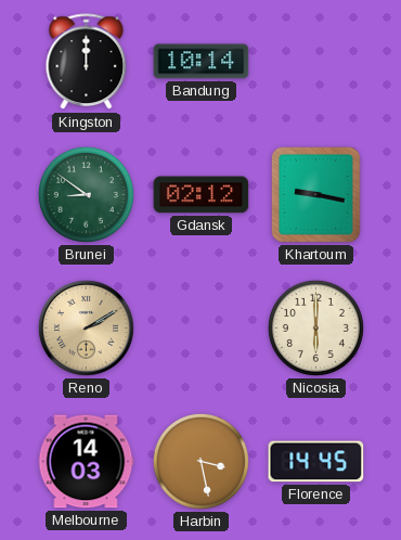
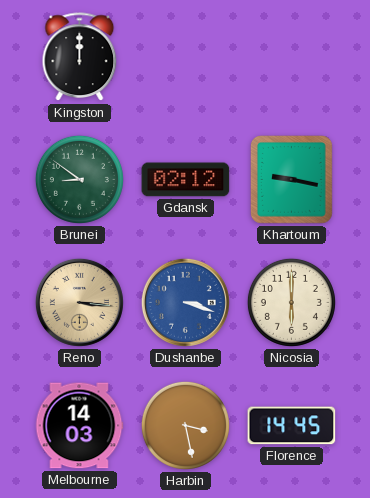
Bandung: 10:14 -> none (202, 62)
Reno: 2:10 -> 3:16 (79, 302)
Dushanbe: none -> 3:18 (185, 302)
